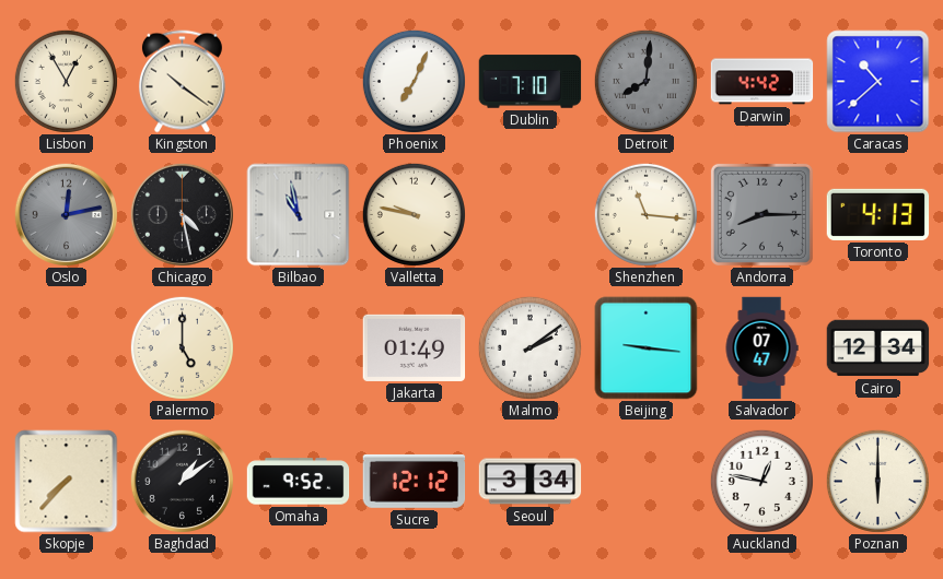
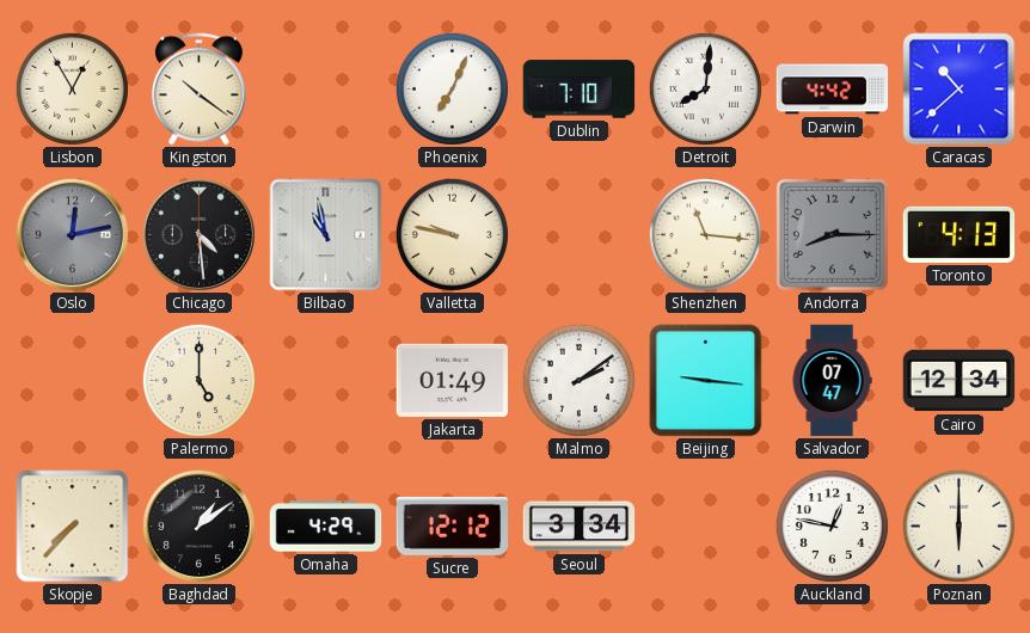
Detroit dial: grey -> white (705, 88)
Chicago: 4:28 -> 4:29 (198, 234)
Omaha: 9:52 -> 4:29 (326, 527)
